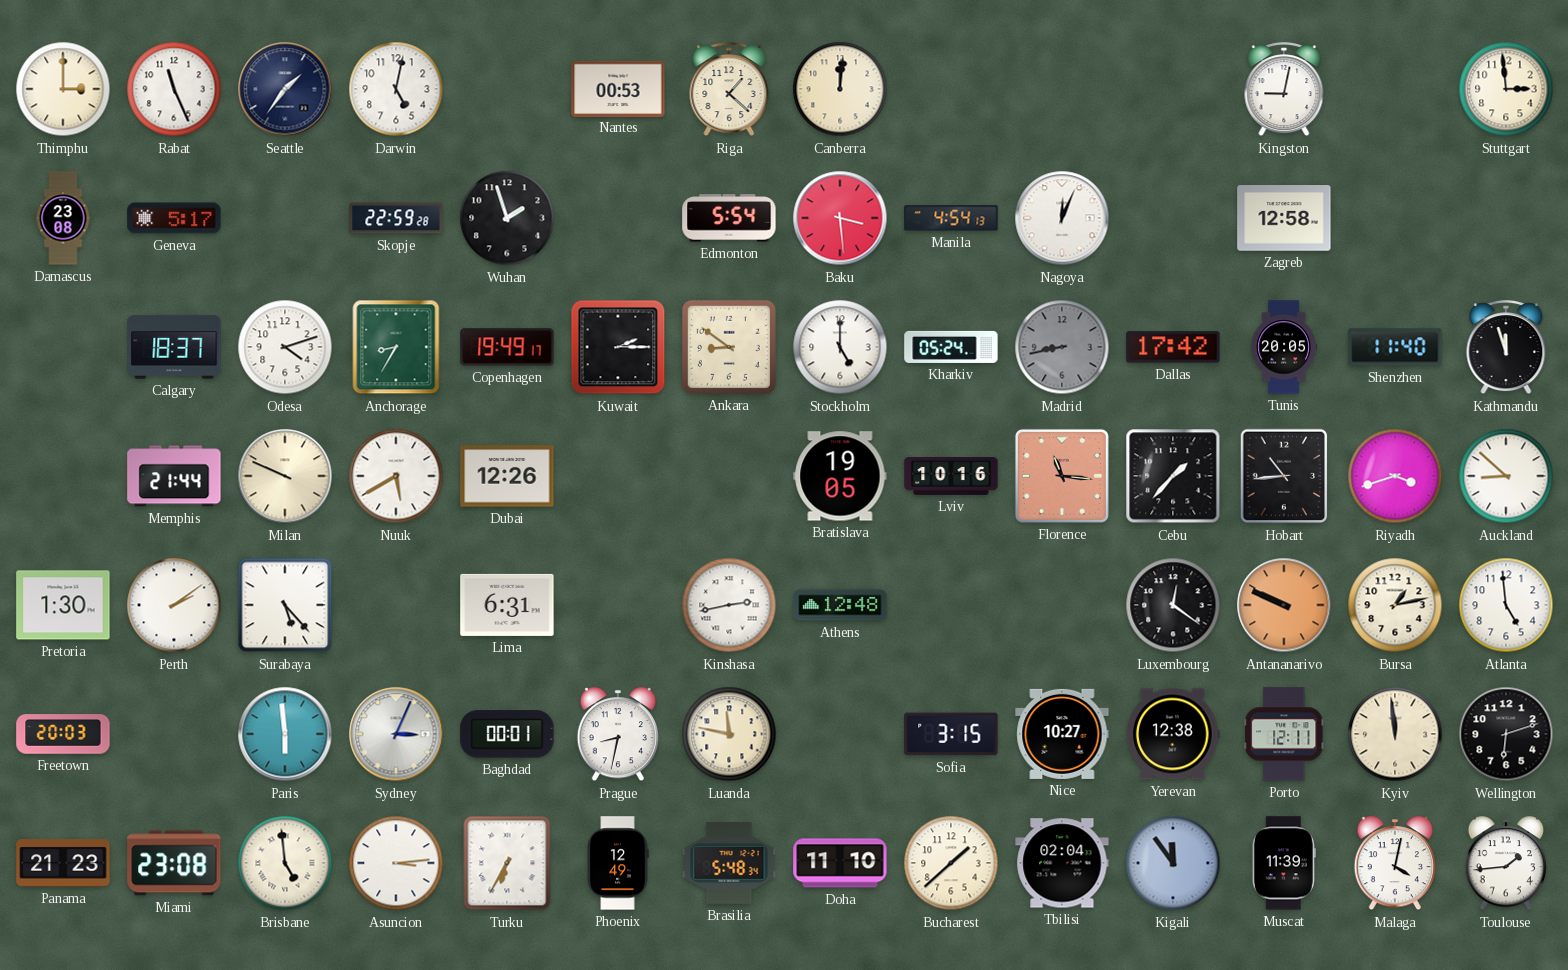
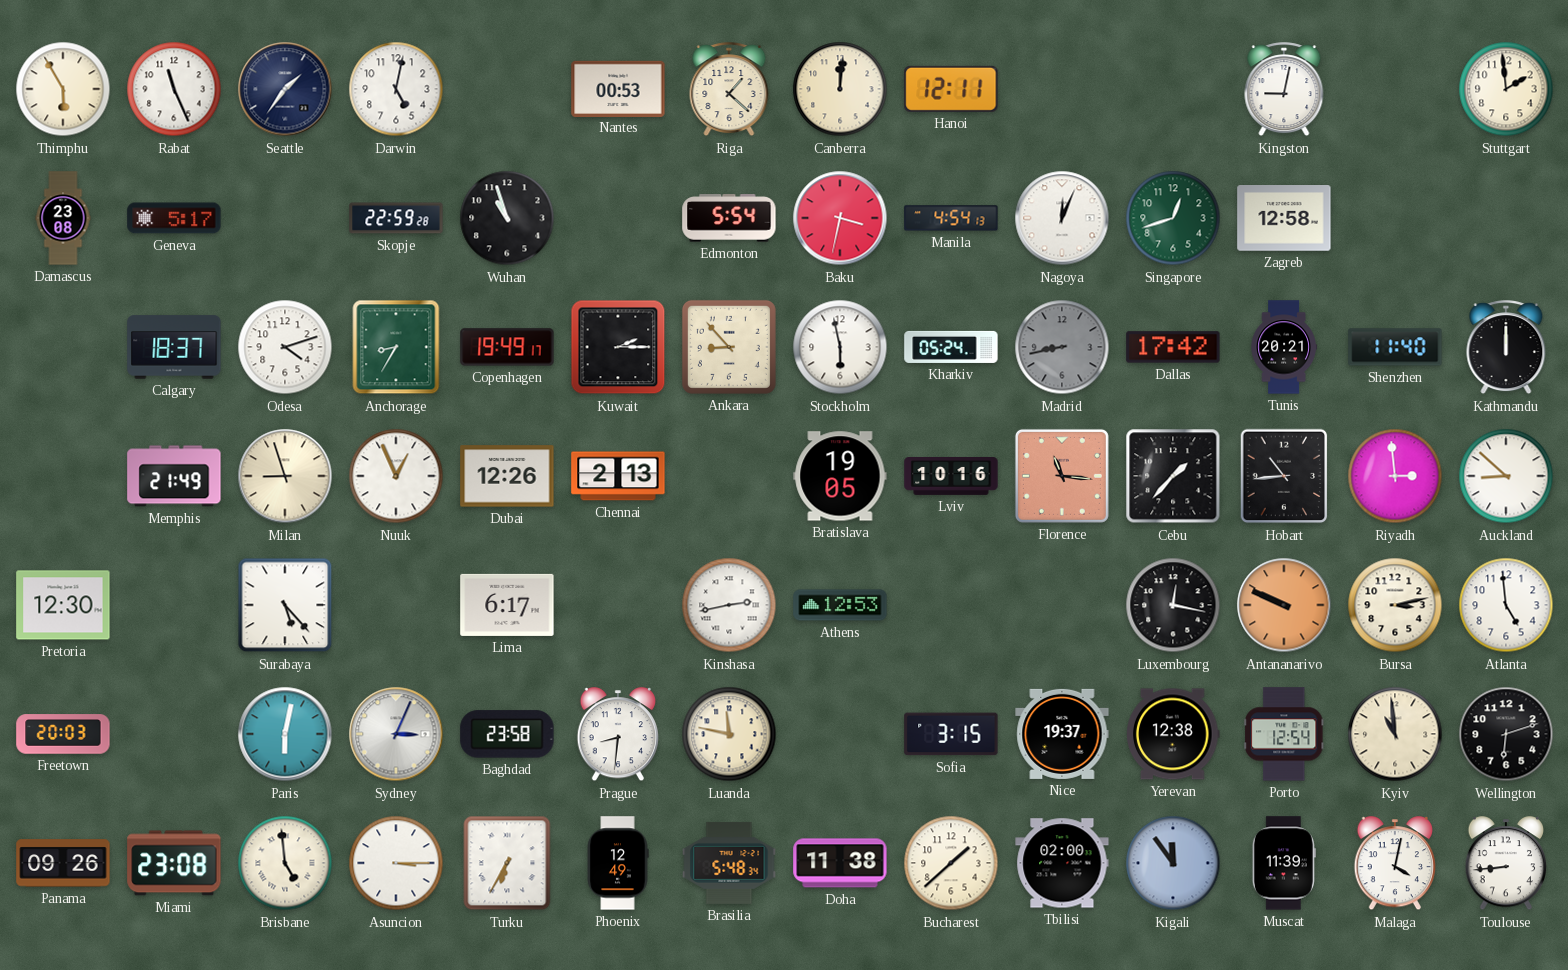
Thimphu: 3:00 -> 5:55 (63, 89)
Hanoi: none -> 12:11 (951, 89)
Stuttgart: 2:59 -> 1:59 (1506, 89)
Wuhan: 1:57 -> 10:57 (507, 218)
Baku: 3:29 -> 3:32 (840, 218)
Singapore: none -> 12:42 (1173, 218)
Ankara: 8:51 -> 8:53 (729, 347)
Stockholm: 5:00 -> 5:58 (840, 347)
Tunis: 20:05 -> 20:21 (1284, 347)
Kathmandu: 11:57 -> 12:00 (1506, 348)
Memphis: 21:44 -> 21:49 (174, 476)
Milan: 9:49 -> 8:57 (285, 476)
Nuuk: 5:40 -> 12:56 (396, 476)
Chennai: none -> 2:13 (618, 476)
Riyadh: 3:42 -> 2:59 (1395, 476)
Pretoria: 1:30 -> 12:30 (63, 605)
Perth: 2:09 -> none (174, 605)
Lima: 6:31 -> 6:17 (507, 605)
Athens: 12:48 -> 12:53 (840, 605)
Luxembourg: 12:21 -> 12:17 (1173, 605)
Bursa: 1:13 -> 3:13 (1395, 605)
Paris: 5:59 -> 6:02 (285, 734)
Baghdad: 00:01 -> 23:58 (507, 734)
Prague: 8:32 -> 8:31 (617, 735)
Nice: 10:27 -> 19:37 (1062, 734)
Porto: 12:11 -> 12:54 (1284, 734)
Kyiv: 11:59 -> 10:59 (1395, 734)
Panama: 21:23 -> 09:26 (63, 863)
Asuncion: 3:14 -> 3:15 (396, 863)
Doha: 11:10 -> 11:38 (840, 863)
Tbilisi: 02:04 -> 02:00 (1062, 863)
Toulouse: 1:44 -> 8:44 (1505, 864)
